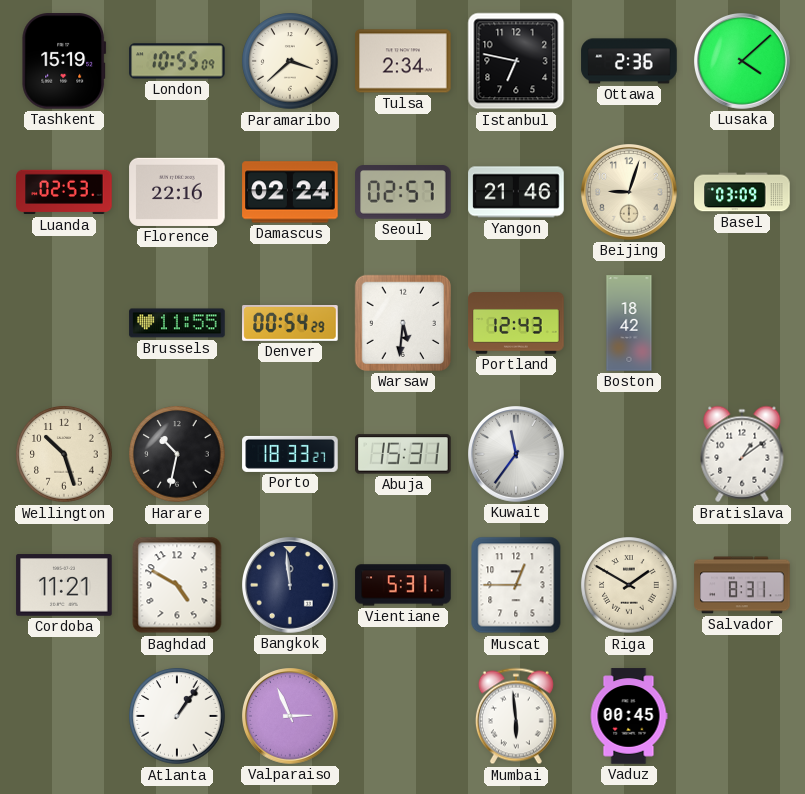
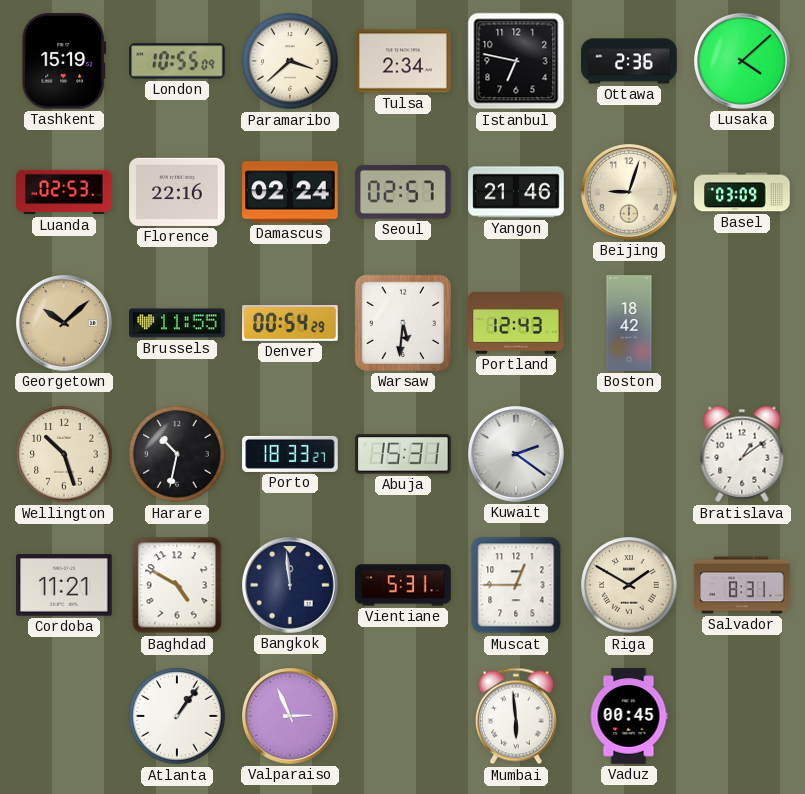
Georgetown: none -> 10:08 (65, 324)
Kuwait: 11:36 -> 2:21 (517, 455)
